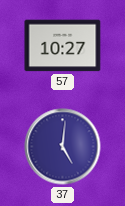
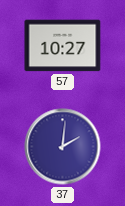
37: 5:01 -> 2:01 (63, 147)
